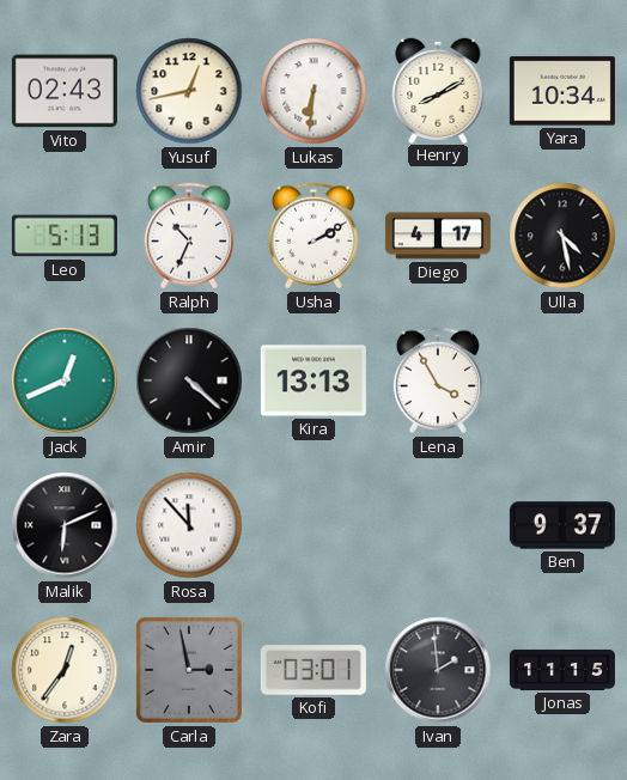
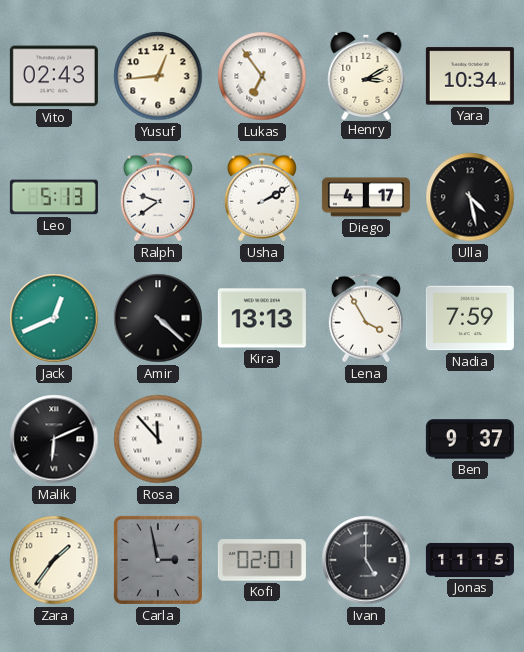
Yusuf: 12:43 -> 12:44 (158, 76)
Lukas: 6:31 -> 6:54 (262, 76)
Henry: 8:10 -> 3:10 (366, 75)
Ralph: 10:34 -> 9:39 (158, 197)
Nadia: none -> 7:59 (470, 318)
Zara: 12:36 -> 1:36 (54, 560)
Kofi: 03:01 -> 02:01 (262, 560)
Ivan: 1:59 -> 5:00 (366, 560)
